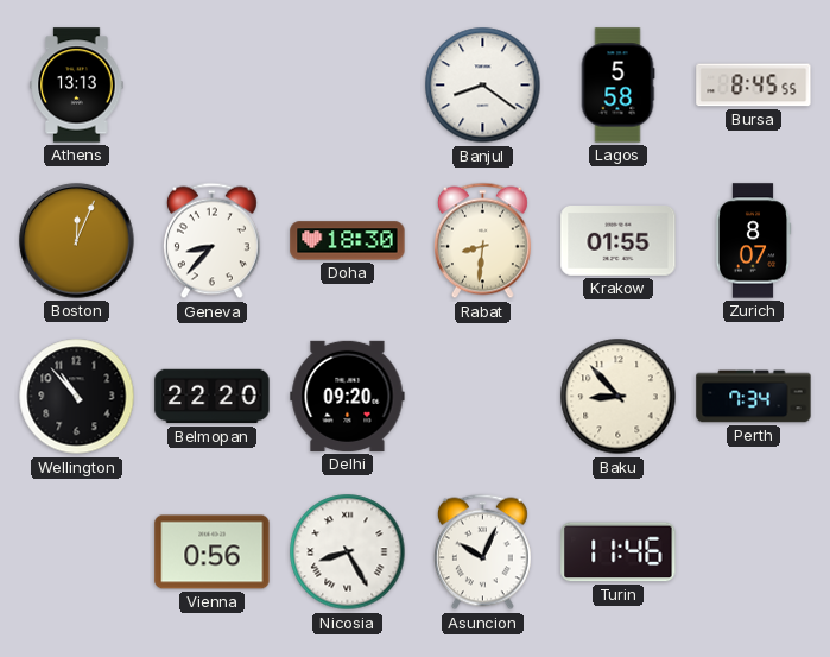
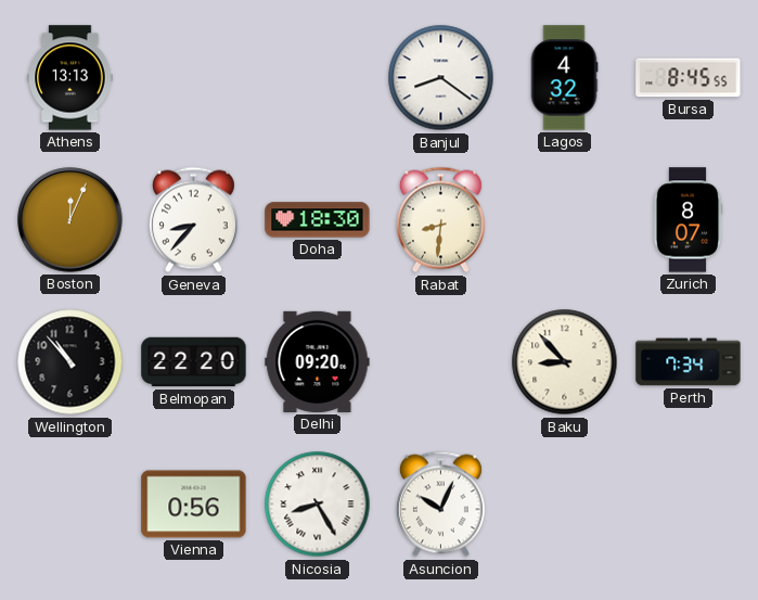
Lagos: 5:58 -> 4:32 (564, 78)
Krakow: 01:55 -> none (619, 241)
Turin: 11:46 -> none (619, 552)
